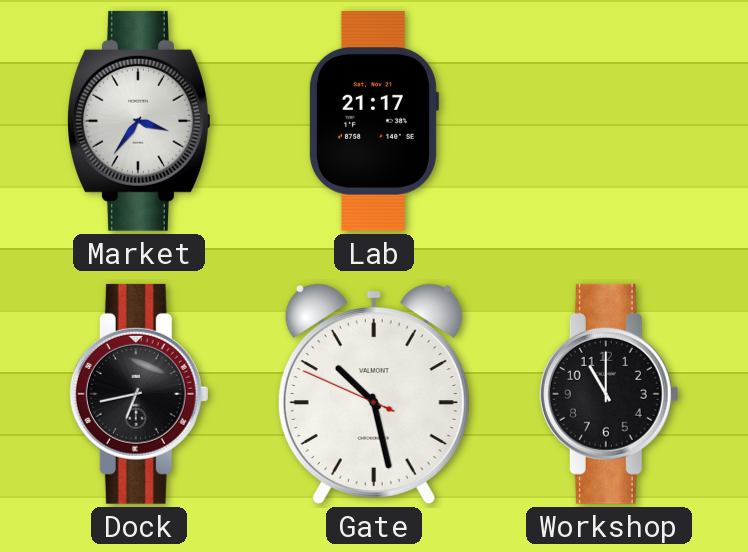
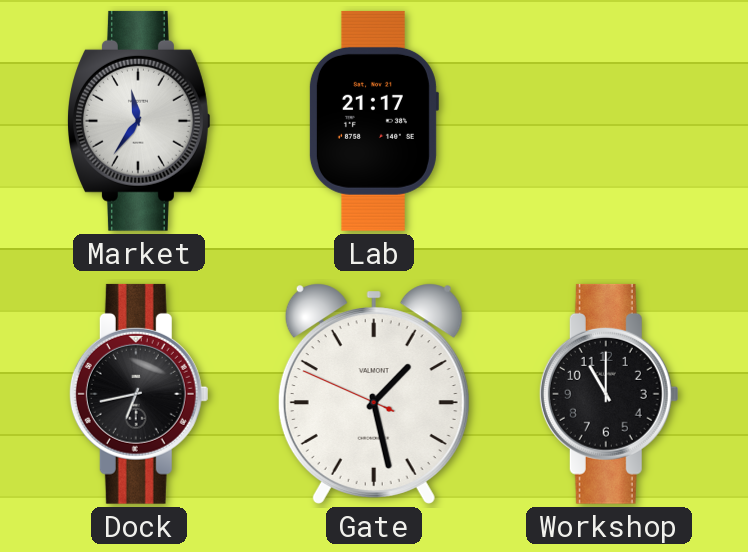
Market: 3:36 -> 11:36 (140, 121)
Gate: 10:27 -> 1:27 (374, 394)
